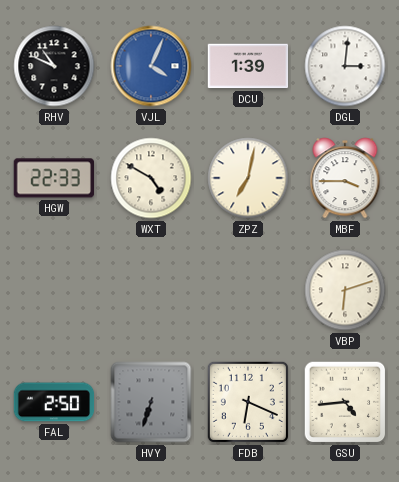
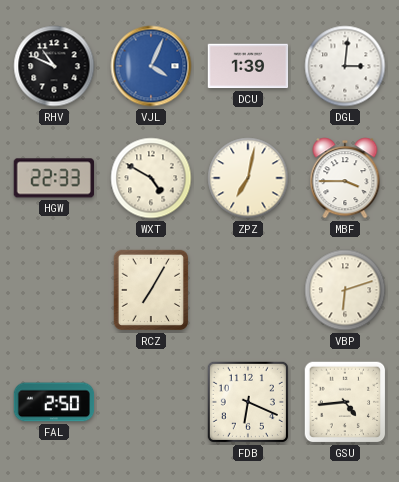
RCZ: none -> 7:05 (151, 290)
HVY: 6:33 -> none (151, 402)
